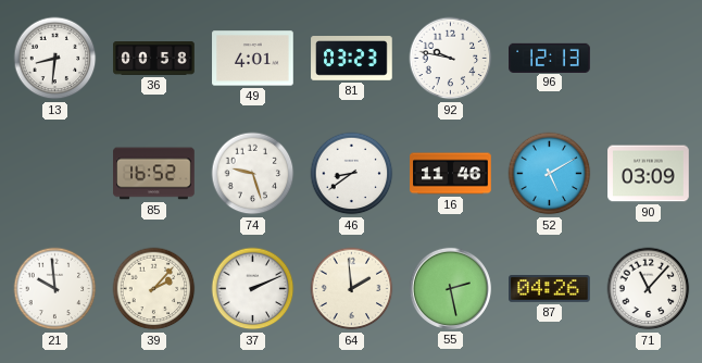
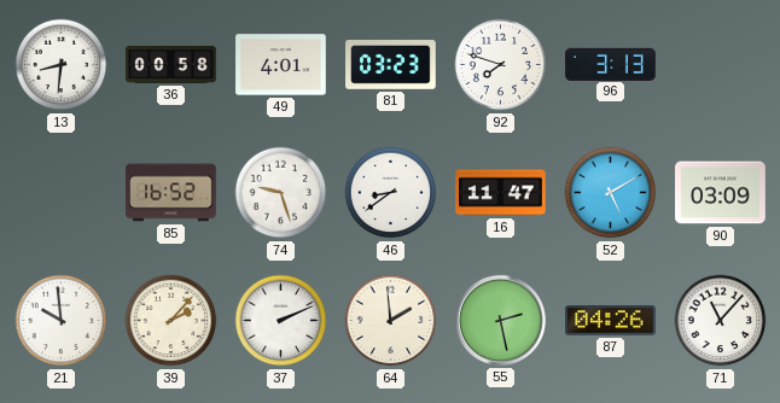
92: 9:47 -> 7:48 (501, 65)
96: 12:13 -> 3:13 (611, 64)
16: 11:46 -> 11:47 (501, 193)
